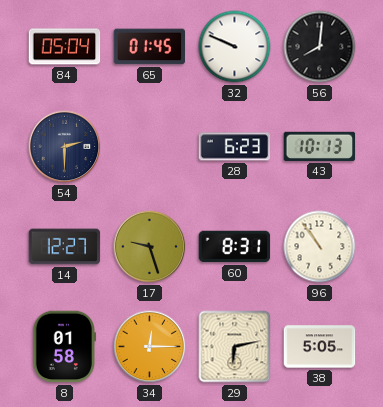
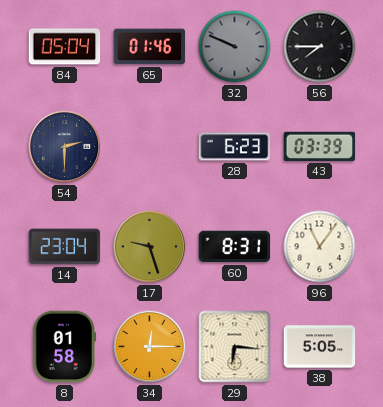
65: 01:45 -> 01:46 (150, 47)
32 dial: white -> grey (235, 47)
56: 8:01 -> 7:45 (320, 47)
43: 10:13 -> 03:39 (320, 146)
14: 12:27 -> 23:04 (65, 247)
96: 10:54 -> 11:06 (320, 247)
29: 6:13 -> 6:16 (235, 347)
